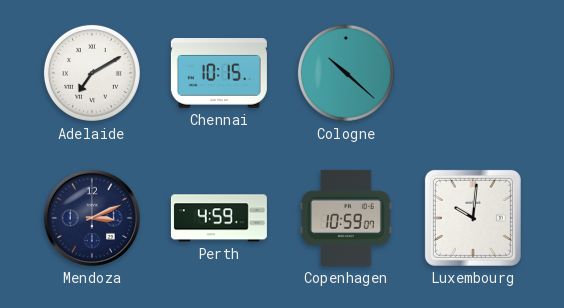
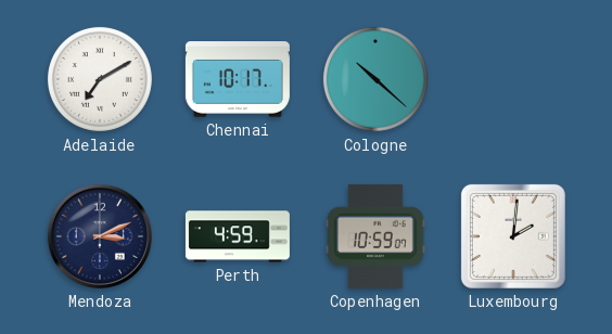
Chennai: 10:15 -> 10:17 (238, 80)
Luxembourg: 10:01 -> 2:01 (513, 236)
